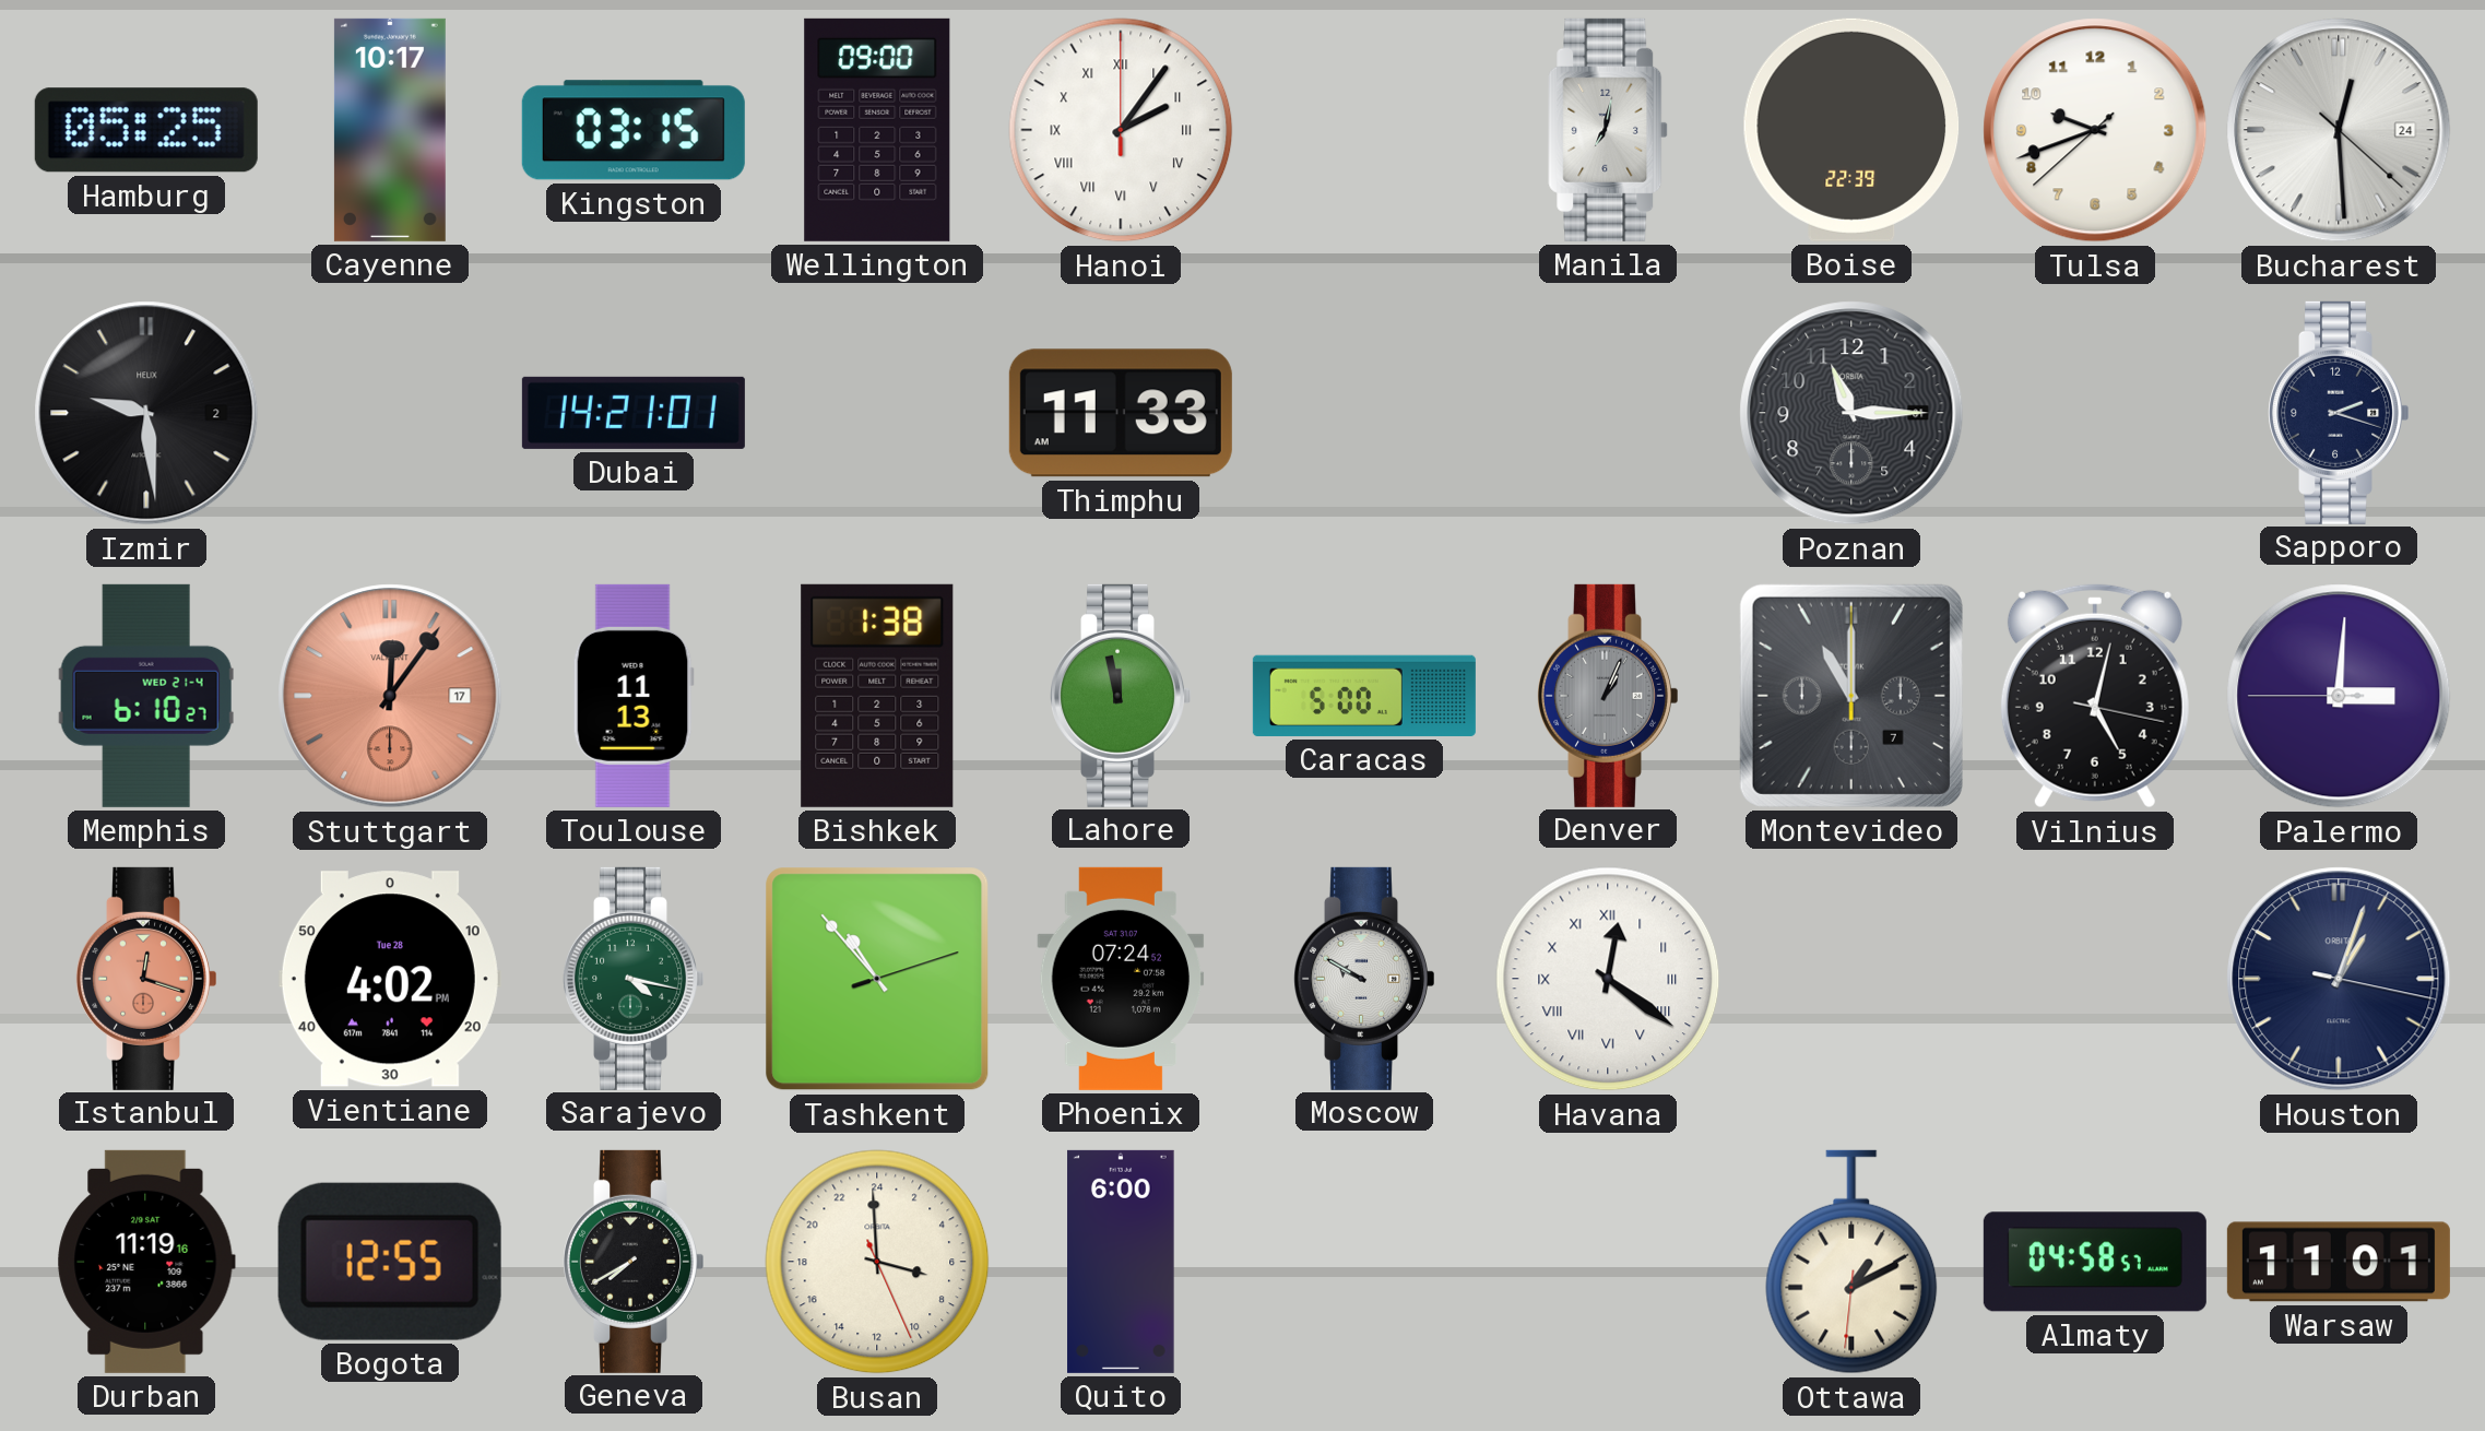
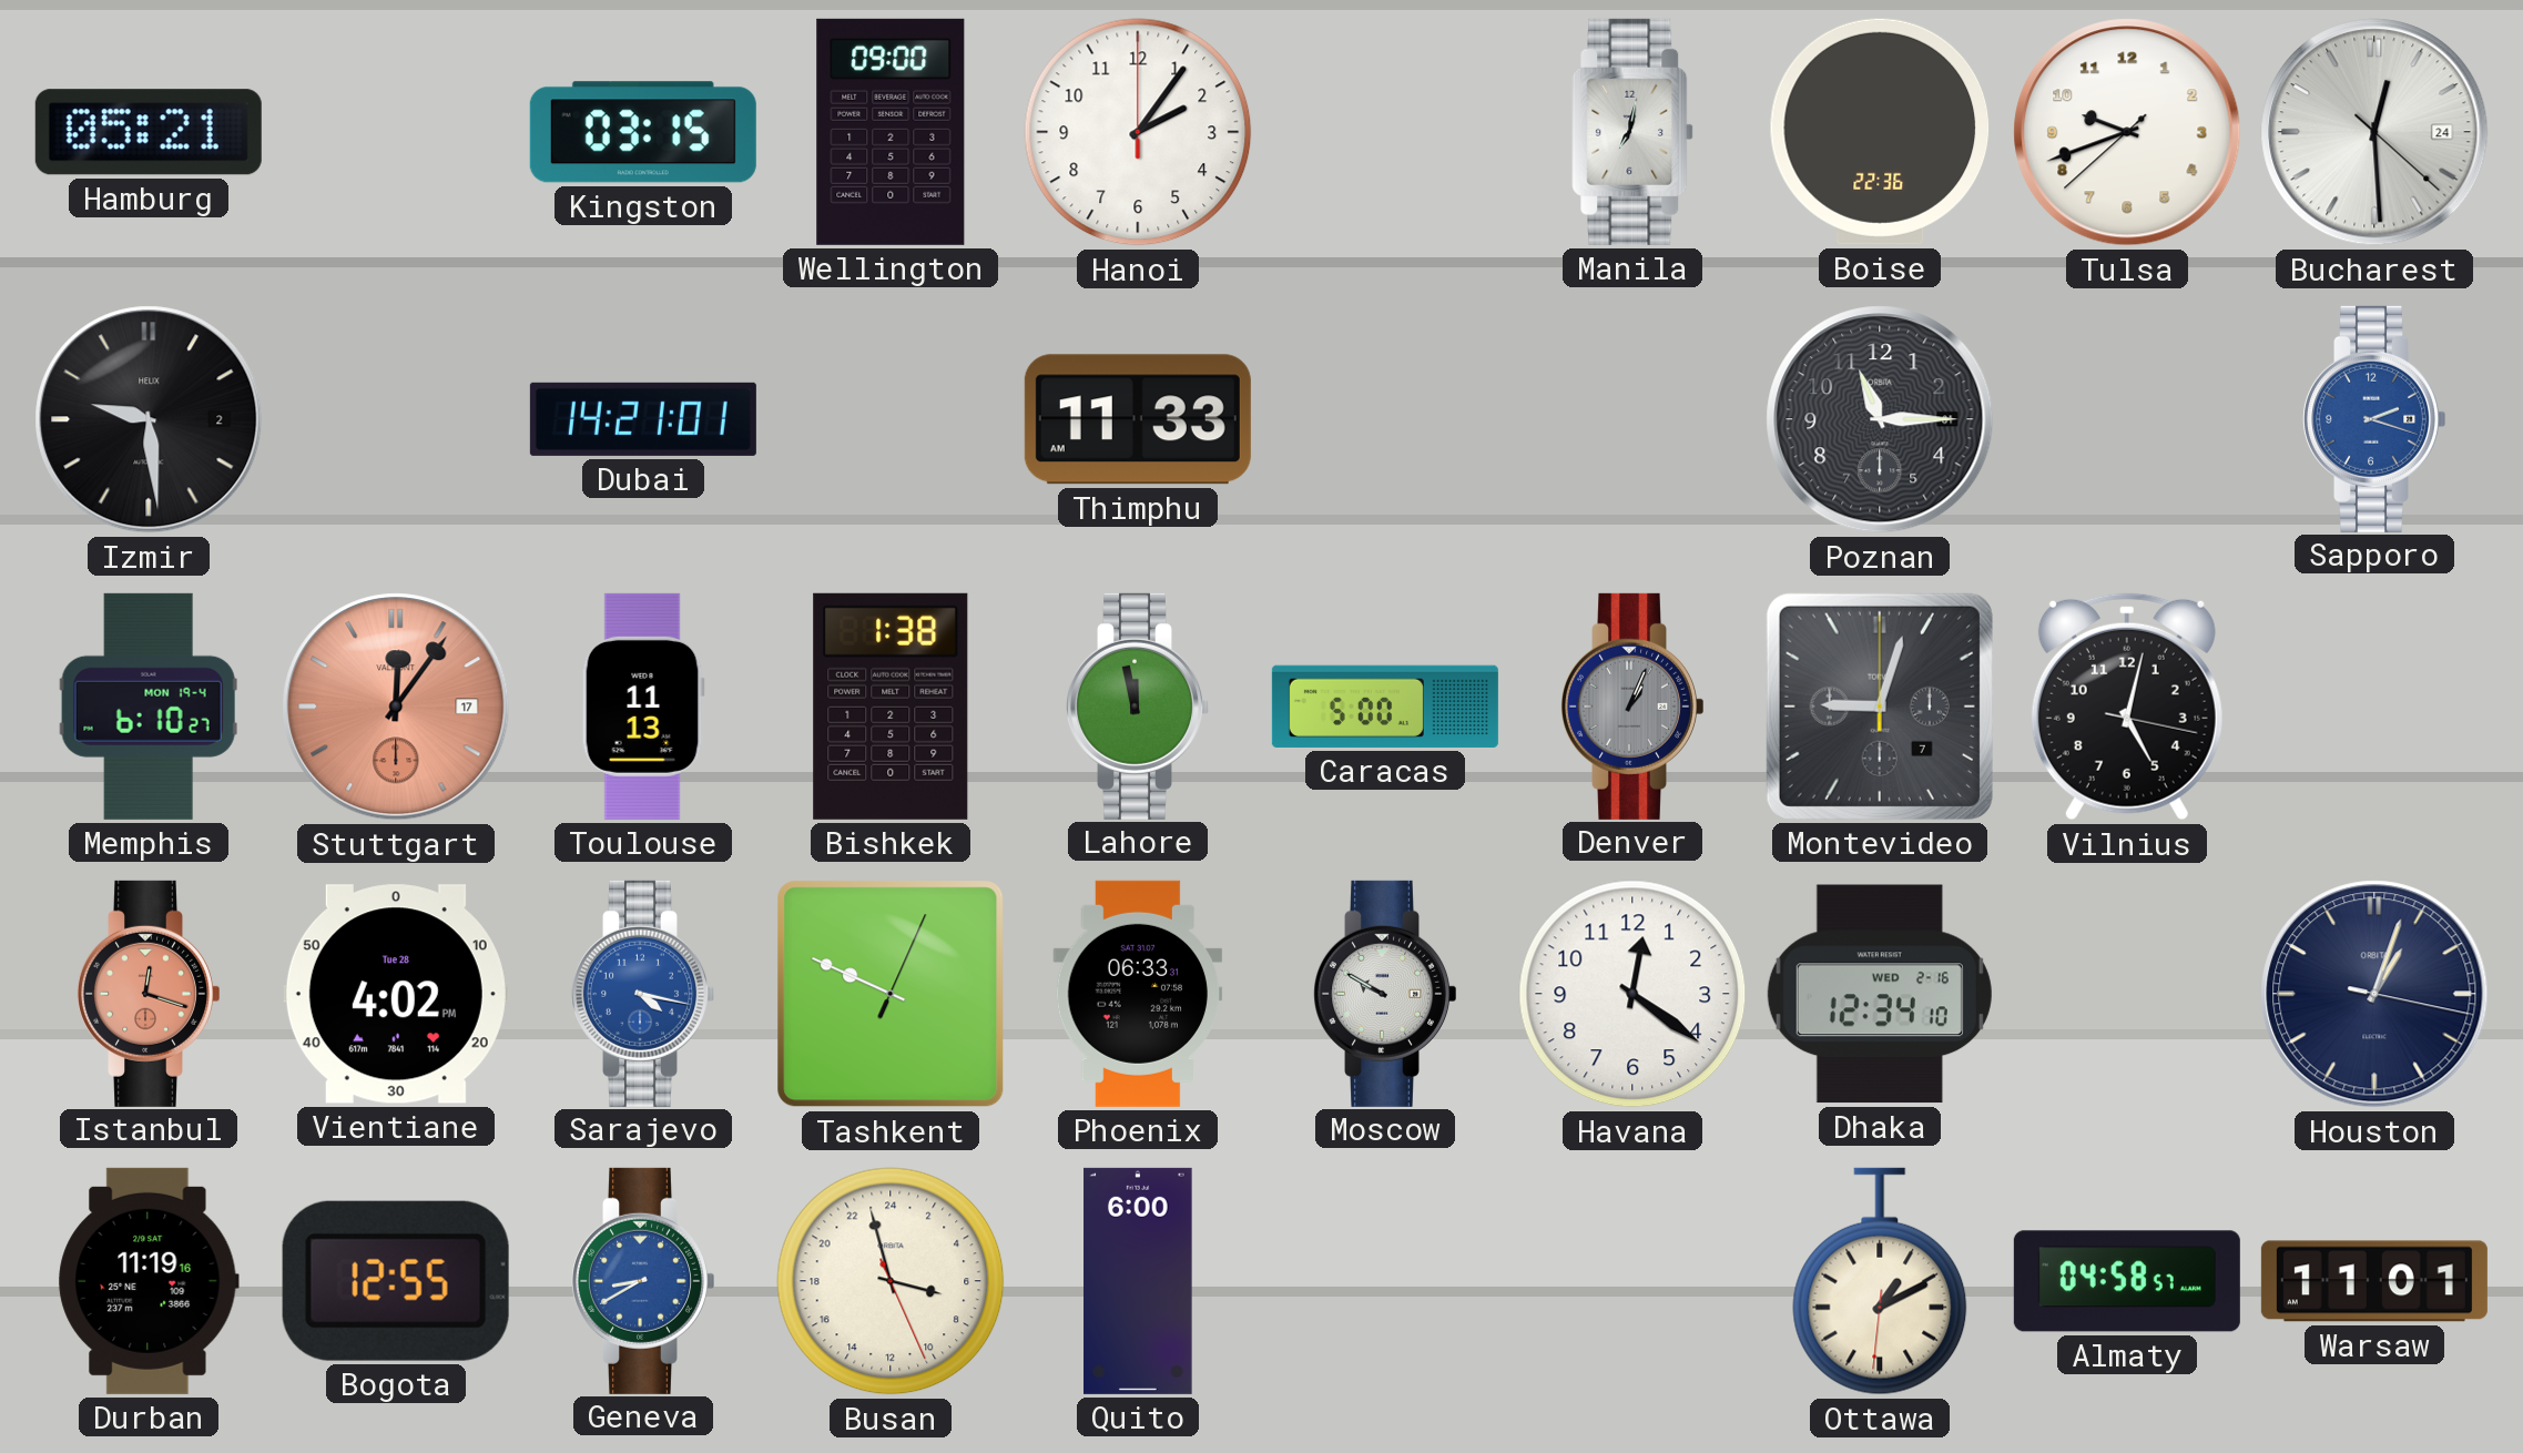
Hamburg: 05:25 -> 05:21 (149, 132)
Cayenne: 10:17 -> none (390, 130)
Hanoi numerals: Roman -> Arabic (1138, 132)
Boise: 22:39 -> 22:36 (1880, 132)
Sapporo dial: navy -> blue (2374, 419)
Memphis date: WED 21-4 -> MON 19-4 (149, 707)
Montevideo: 11:00 -> 9:03 (1880, 707)
Palermo: 3:00 -> none (2339, 696)
Sarajevo dial: green -> blue (643, 994)
Tashkent: 10:53 -> 9:49 (891, 994)
Phoenix: 07:24 -> 06:33 (1138, 994)
Havana numerals: Roman -> Arabic (1632, 994)
Dhaka: none -> 12:34 (1880, 994)
Geneva: 7:40 -> 8:40 (643, 1281)
Geneva dial: black -> blue (643, 1281)
Busan: 6:59 -> 6:57 (891, 1281)
